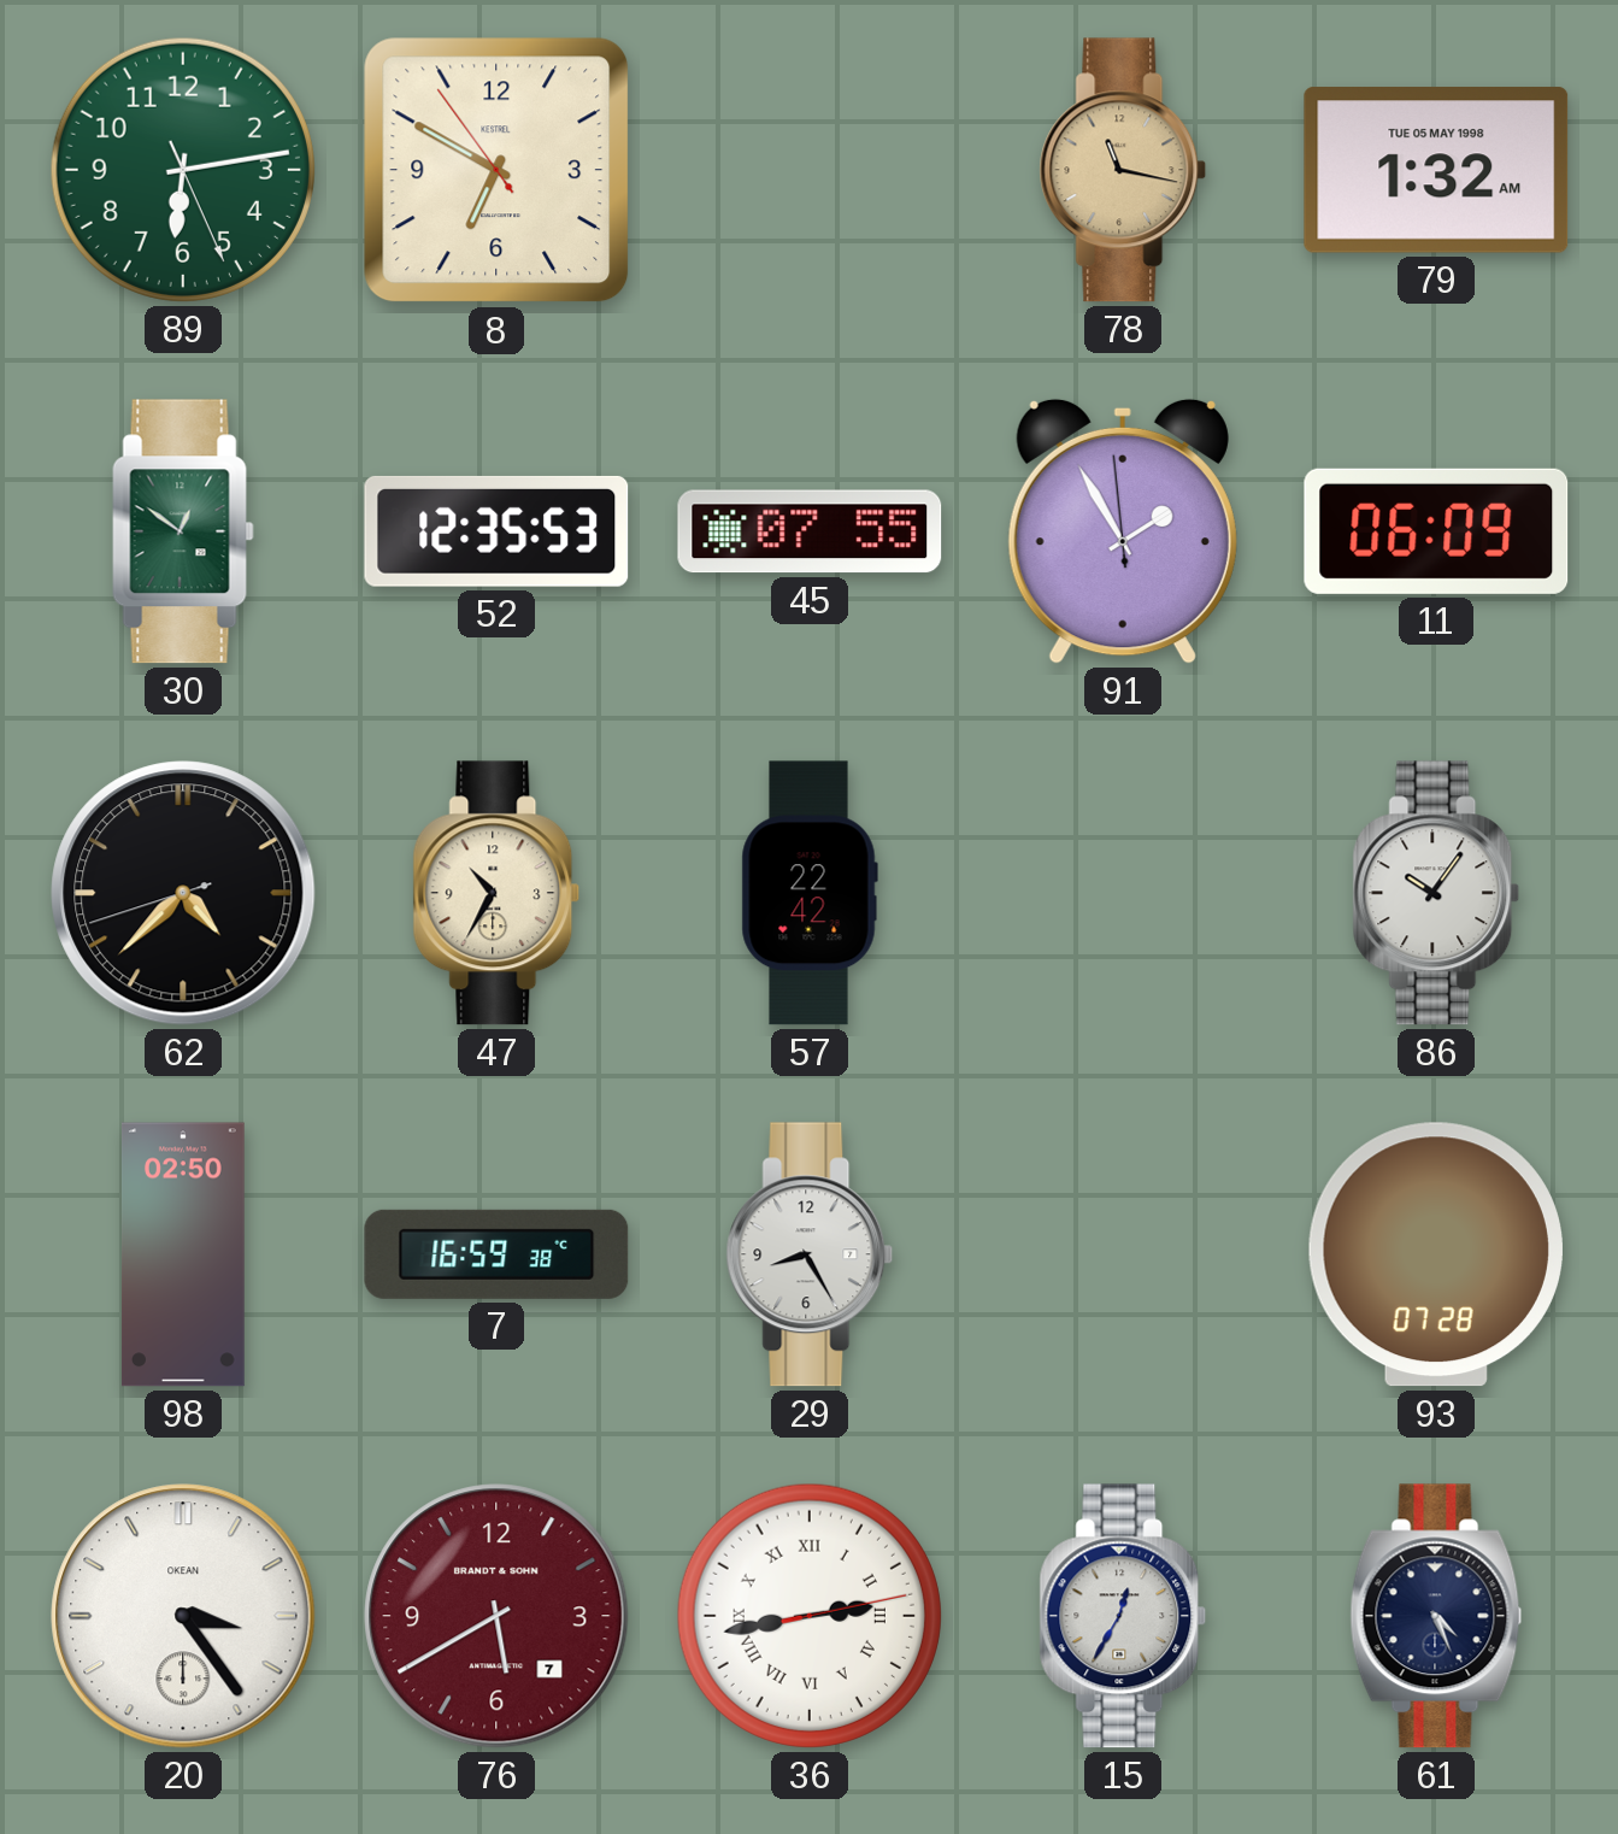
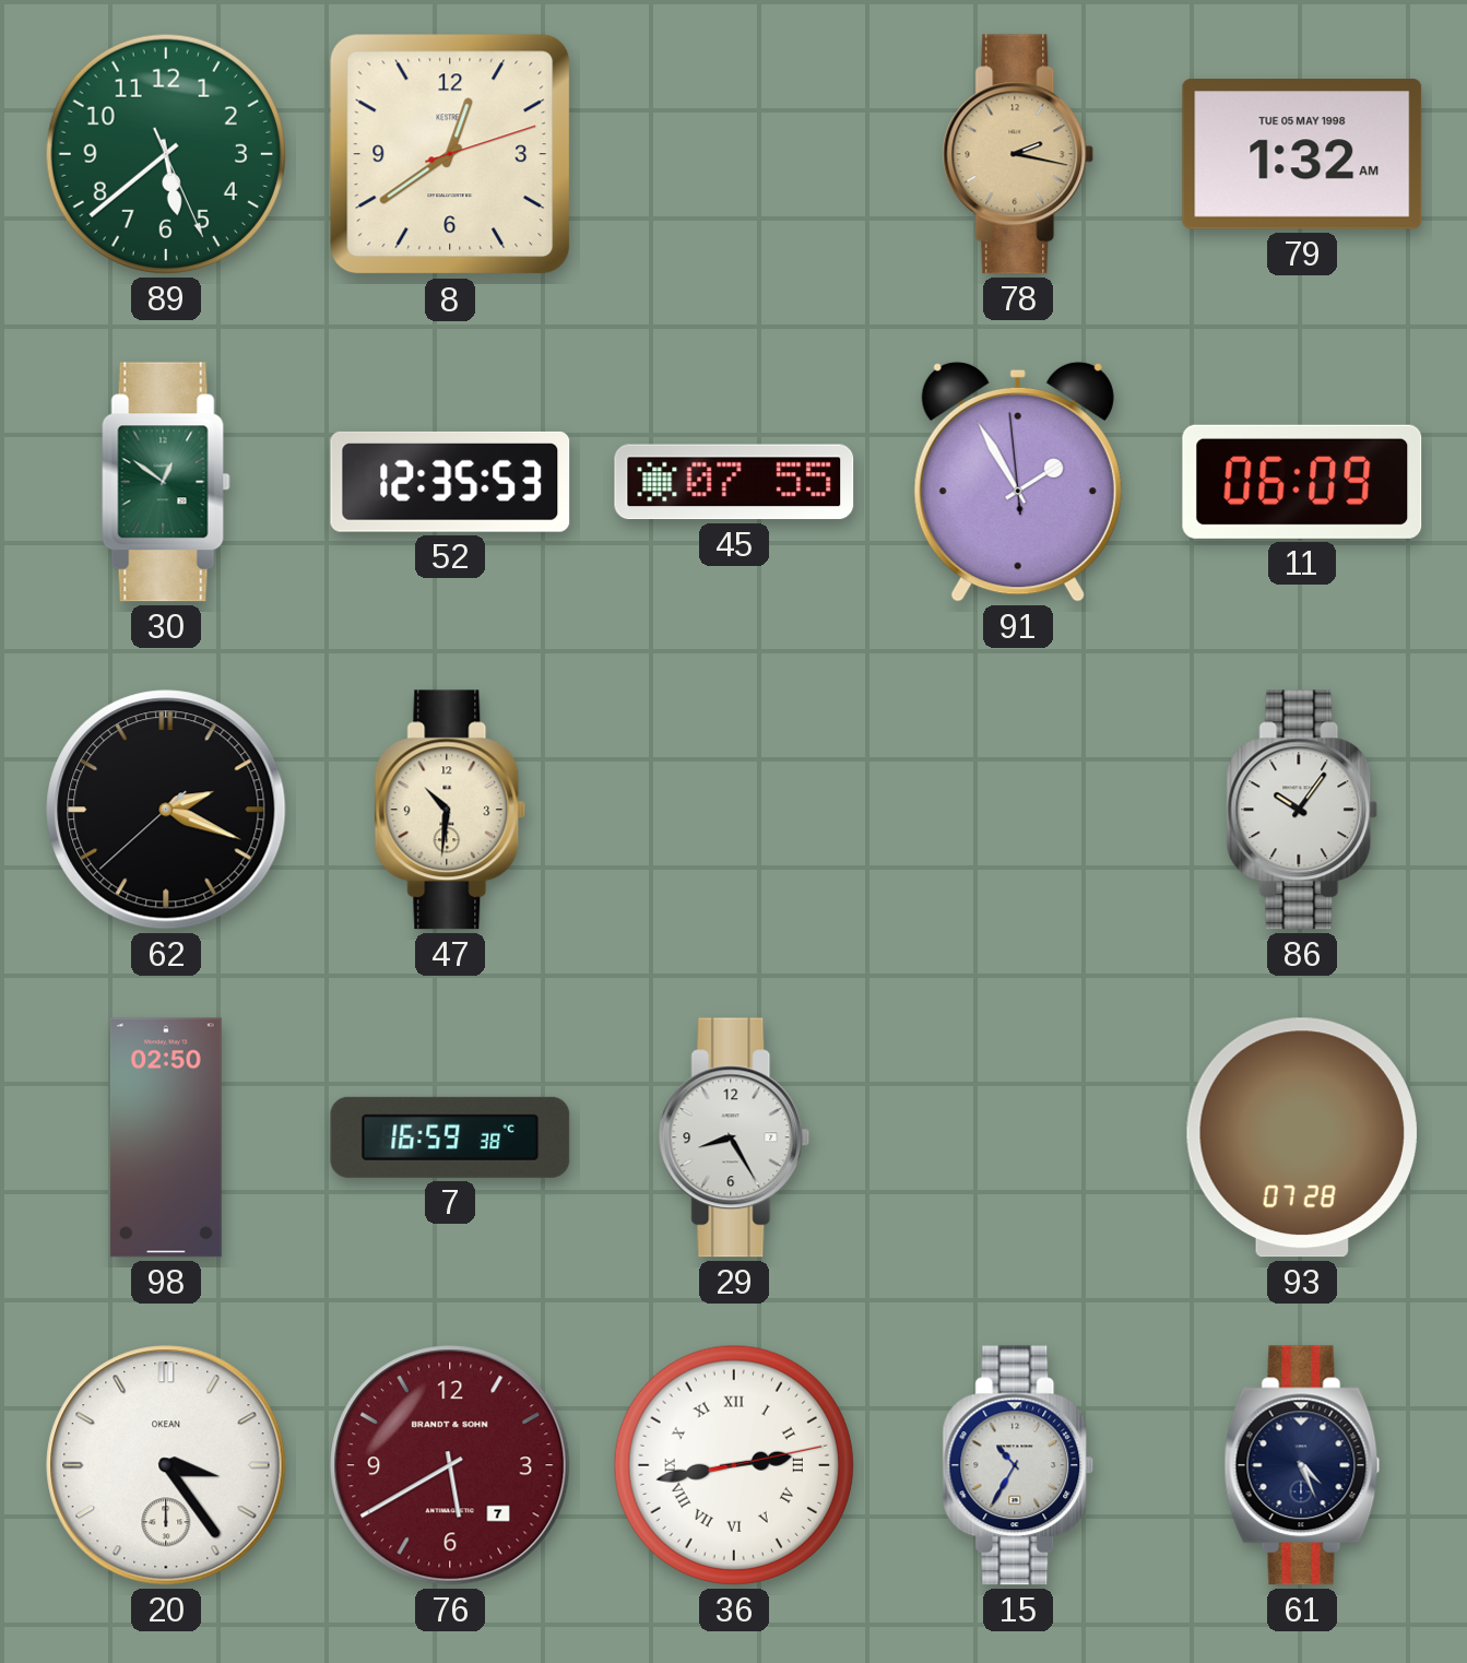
89: 6:13 -> 5:38 (166, 154)
8: 6:49 -> 12:39 (450, 154)
78: 11:17 -> 2:17 (1018, 154)
62: 4:37 -> 2:18 (166, 810)
47: 10:35 -> 10:31 (450, 810)
57: 22:42 -> none (810, 893)
15: 12:35 -> 10:35 (1018, 1465)
